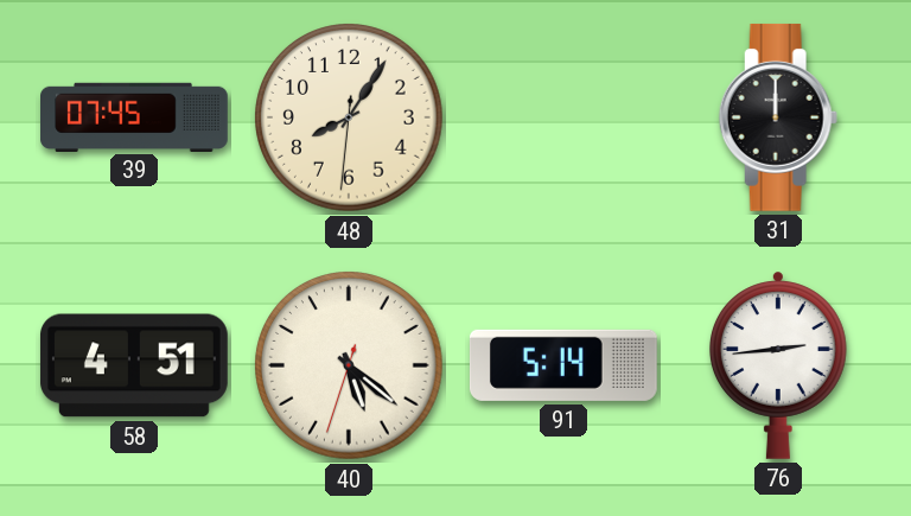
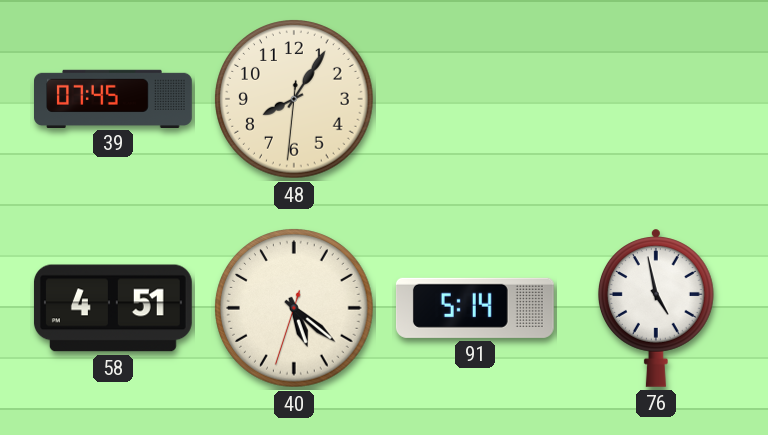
31: 12:00 -> none (778, 117)
76: 2:44 -> 4:58 (656, 308)
